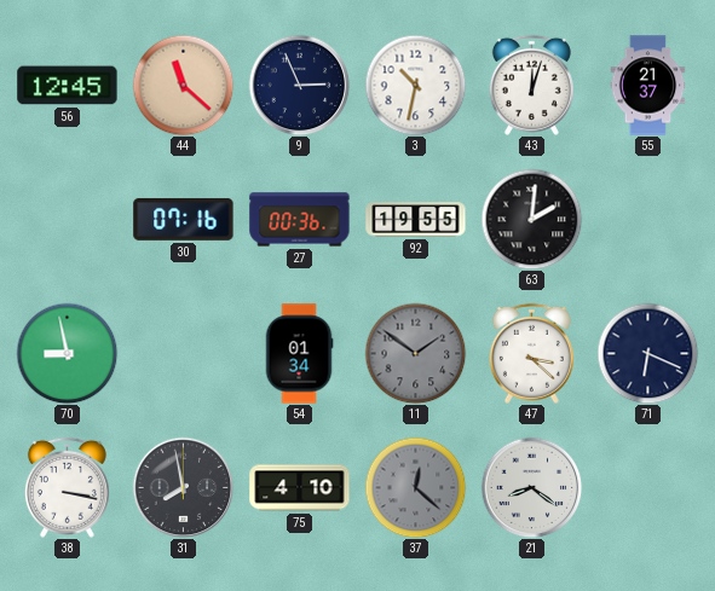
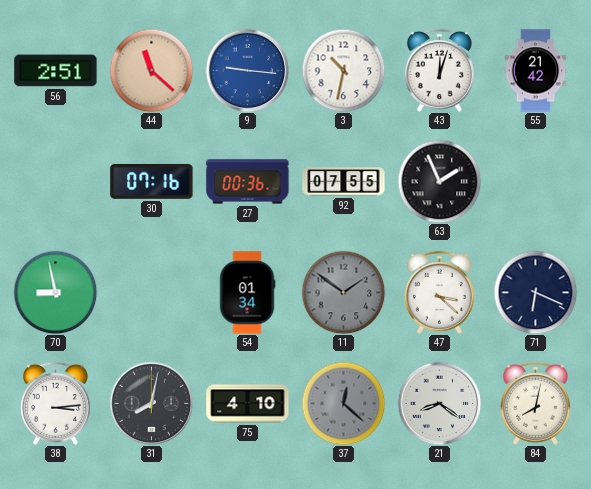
56: 12:45 -> 2:51 (56, 71)
9: 2:56 -> 9:16 (247, 70)
9 dial: navy -> blue (247, 70)
55: 21:37 -> 21:42 (536, 71)
92: 19:55 -> 07:55 (344, 182)
63: 2:01 -> 1:56 (439, 181)
38: 3:17 -> 3:14 (55, 403)
31: 7:58 -> 8:02 (151, 403)
84: none -> 8:02 (535, 403)
